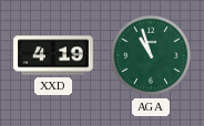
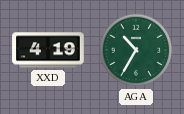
AGA: 10:57 -> 10:35 (136, 50)
